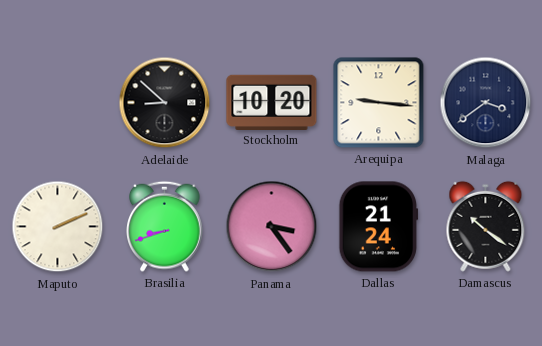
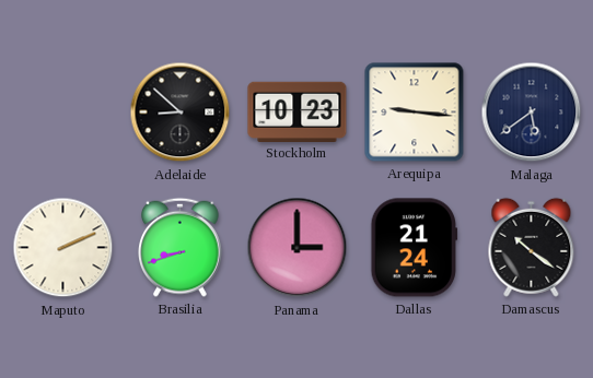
Stockholm: 10:20 -> 10:23 (298, 111)
Malaga: 3:39 -> 5:39 (532, 113)
Panama: 3:24 -> 3:00 (298, 248)
